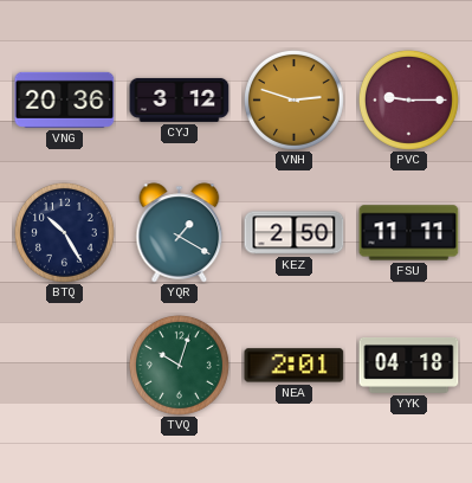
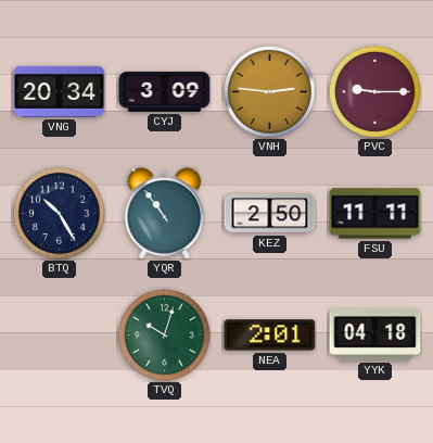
VNG: 20:36 -> 20:34 (60, 91)
CYJ: 3:12 -> 3:09 (165, 91)
VNH: 2:48 -> 2:46 (269, 91)
YQR: 1:20 -> 10:54 (165, 214)
